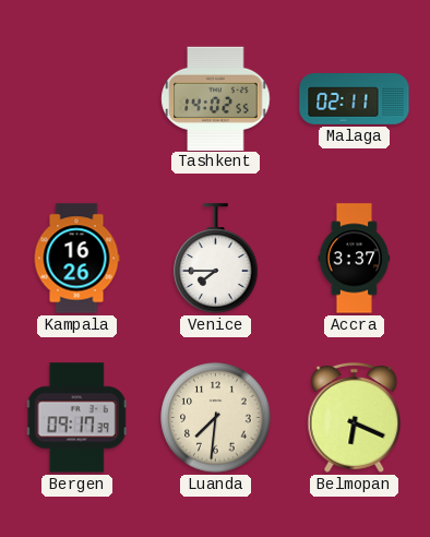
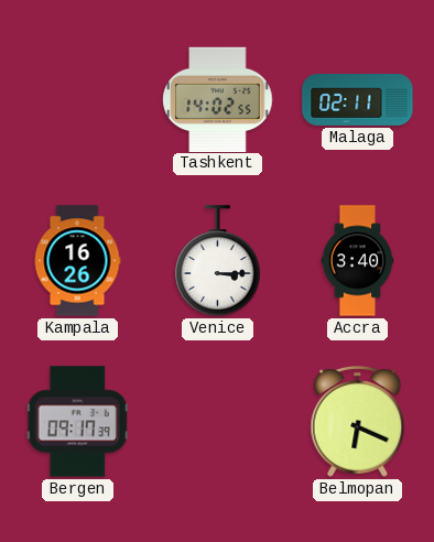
Venice: 7:45 -> 3:15 (218, 261)
Accra: 3:37 -> 3:40 (358, 261)
Luanda: 7:31 -> none (216, 418)
